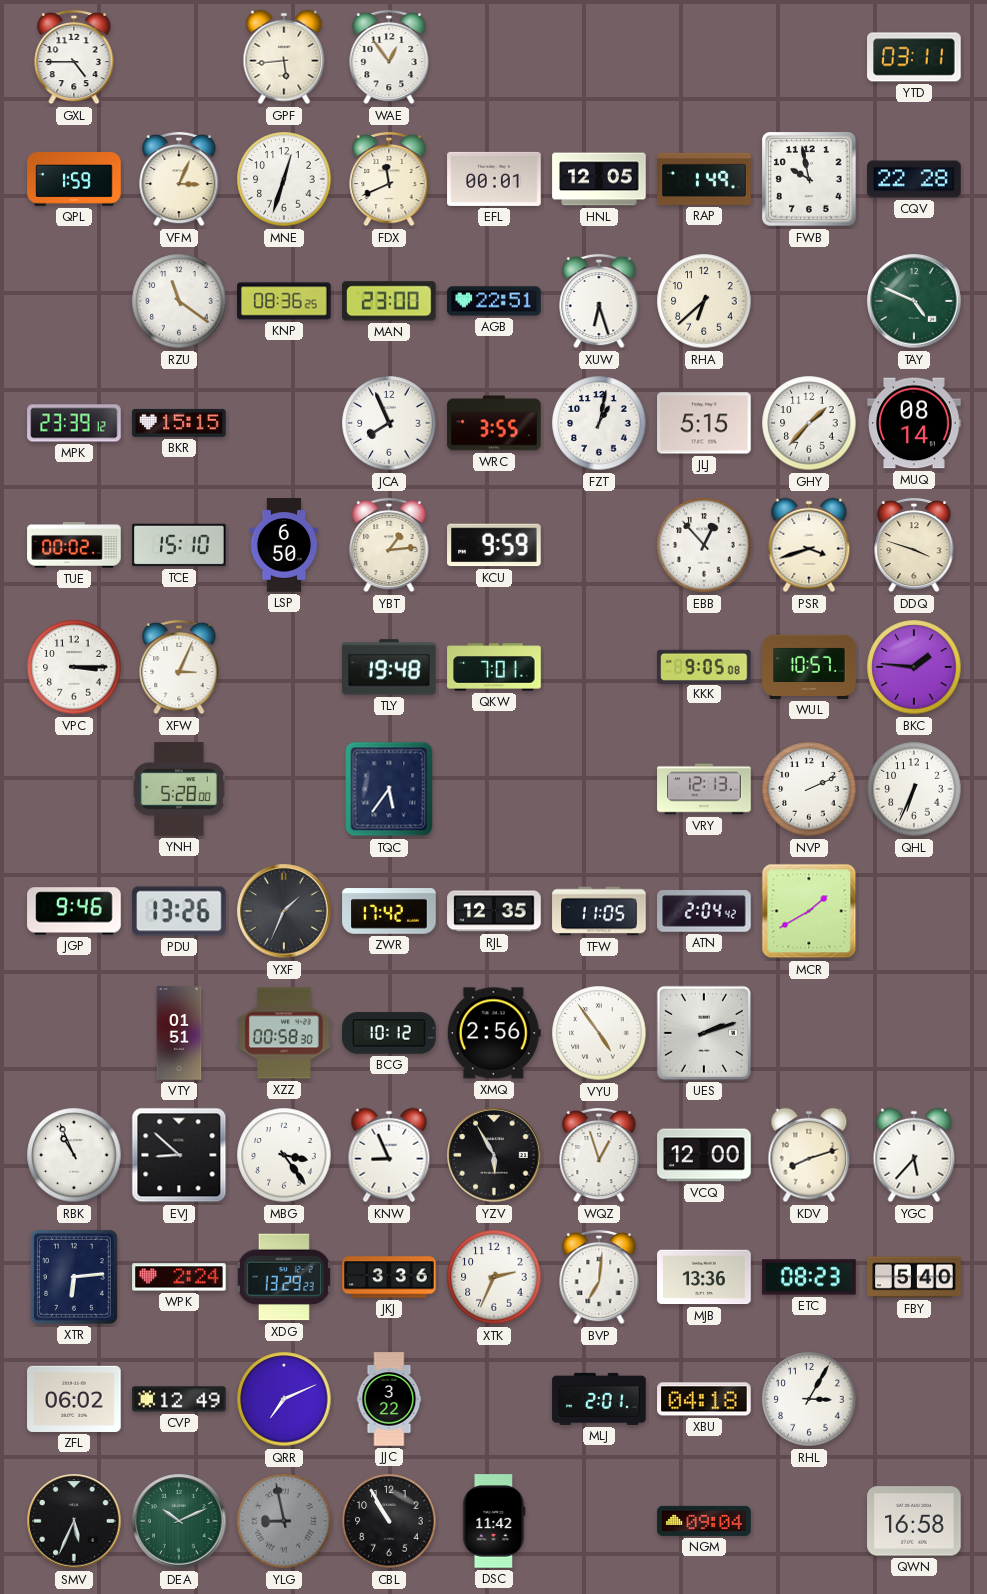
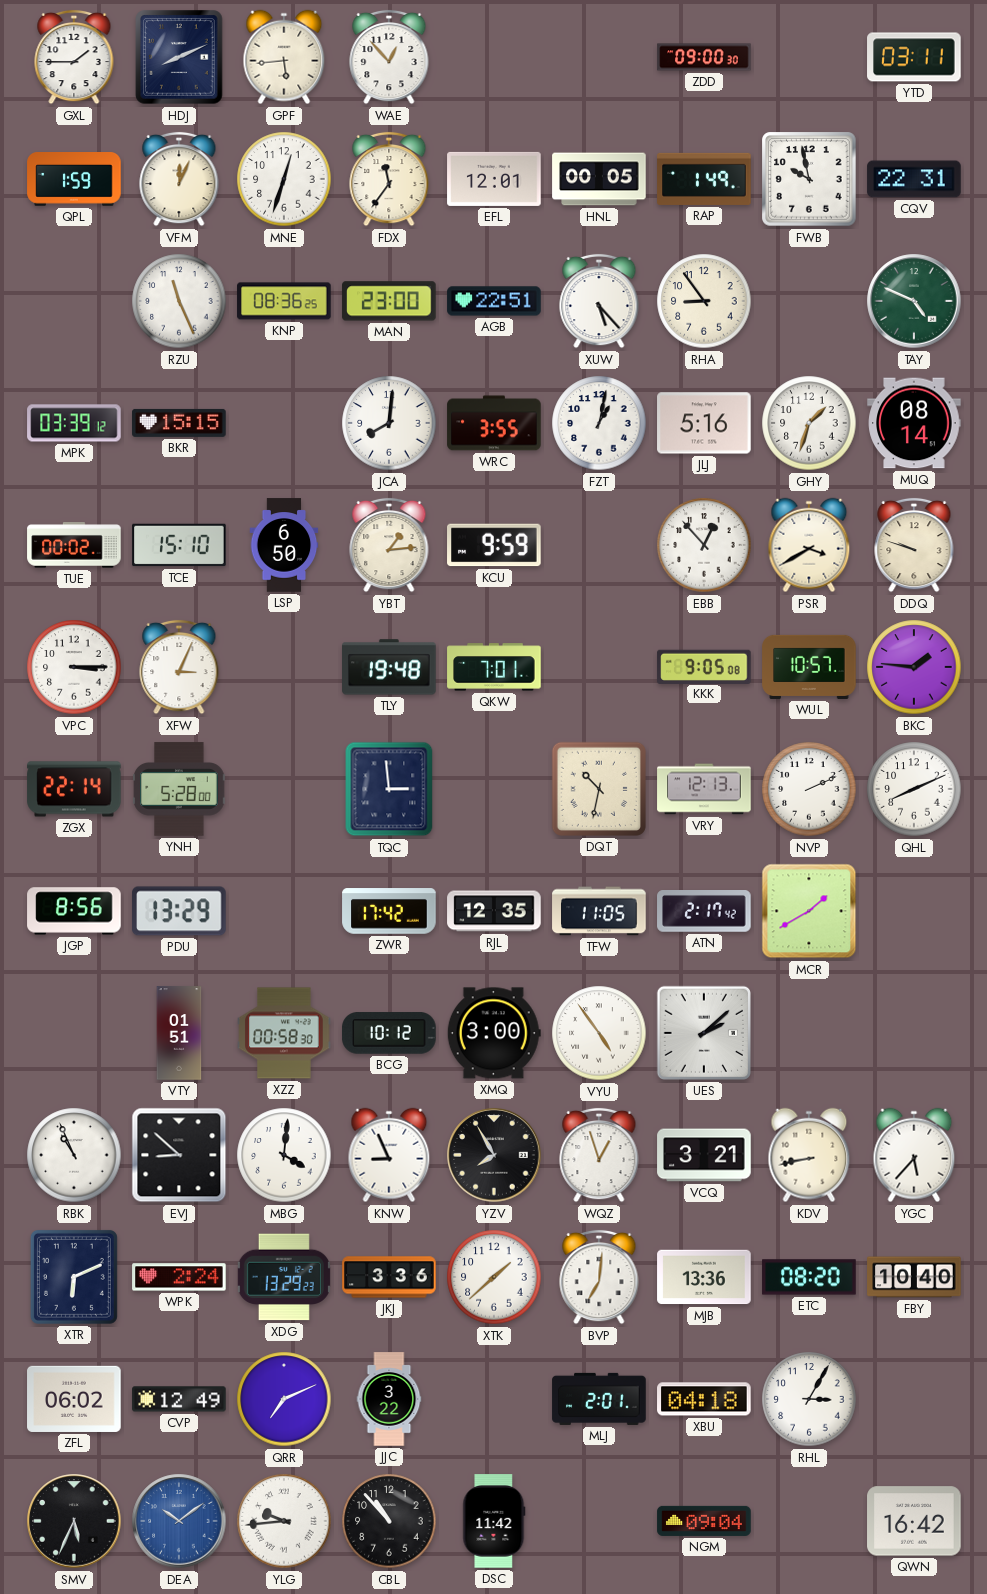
GXL: 4:45 -> 1:45 (74, 57)
HDJ: none -> 8:11 (179, 57)
WAE: 12:54 -> 12:53 (389, 57)
ZDD: none -> 09:00 (704, 57)
VFM: 3:04 -> 12:04 (179, 179)
FDX: 11:41 -> 11:36 (389, 179)
EFL: 00:01 -> 12:01 (494, 179)
HNL: 12:05 -> 00:05 (599, 179)
CQV: 22:28 -> 22:31 (914, 179)
RZU: 11:21 -> 11:26 (179, 301)
XUW: 6:27 -> 5:23 (599, 301)
RHA: 6:38 -> 8:54 (704, 301)
MPK: 23:39 -> 03:39 (74, 423)
JCA: 7:56 -> 8:01 (389, 423)
JLJ: 5:15 -> 5:16 (704, 423)
GHY: 1:37 -> 1:33 (809, 423)
PSR: 3:42 -> 3:40 (809, 545)
DDQ: 3:48 -> 9:48 (914, 545)
ZGX: none -> 22:14 (74, 789)
TQC: 5:36 -> 2:59 (389, 789)
DQT: none -> 10:32 (599, 789)
QHL: 6:34 -> 8:11 (914, 789)
JGP: 9:46 -> 8:56 (74, 911)
PDU: 13:26 -> 13:29 (179, 911)
YXF: 1:34 -> none (284, 911)
ATN: 2:04 -> 2:17 (704, 912)
XMQ: 2:56 -> 3:00 (494, 1033)
UES: 2:12 -> 2:08 (704, 1033)
MBG: 3:24 -> 4:01 (284, 1155)
YZV: 5:55 -> 7:55 (494, 1155)
VCQ: 12:00 -> 3:21 (704, 1155)
KDV: 8:12 -> 8:43 (809, 1155)
XTR: 6:14 -> 6:11 (74, 1277)
XTK: 2:34 -> 1:38 (494, 1277)
ETC: 08:23 -> 08:20 (809, 1277)
FBY: 5:40 -> 10:40 (914, 1277)
DEA: 10:11 -> 10:09 (179, 1521)
DEA dial: green -> blue (179, 1521)
YLG: 8:58 -> 9:44 (284, 1521)
YLG dial: grey -> white (284, 1521)
CBL: 10:55 -> 10:53 (389, 1521)
QWN: 16:58 -> 16:42 (914, 1521)
